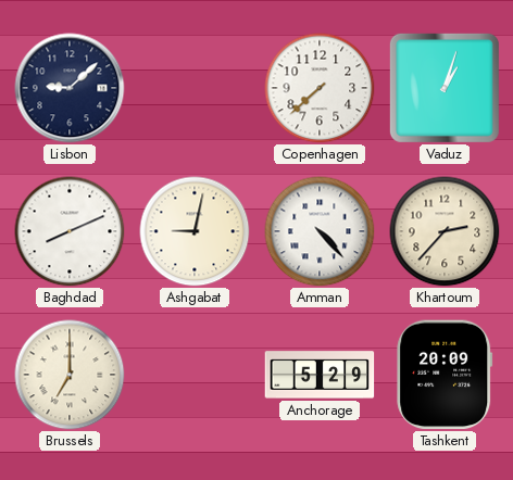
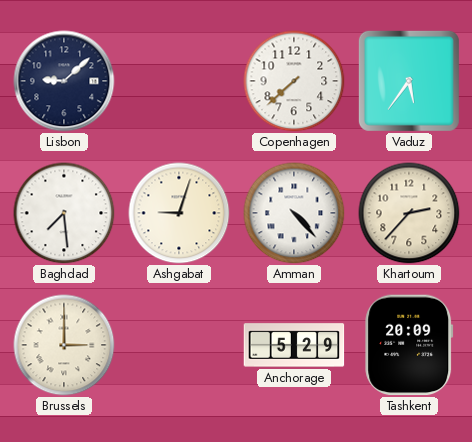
Vaduz: 1:03 -> 5:36 (409, 81)
Baghdad: 8:11 -> 7:29 (64, 213)
Ashgabat: 9:02 -> 9:03 (179, 213)
Brussels: 7:00 -> 3:00 (64, 345)
